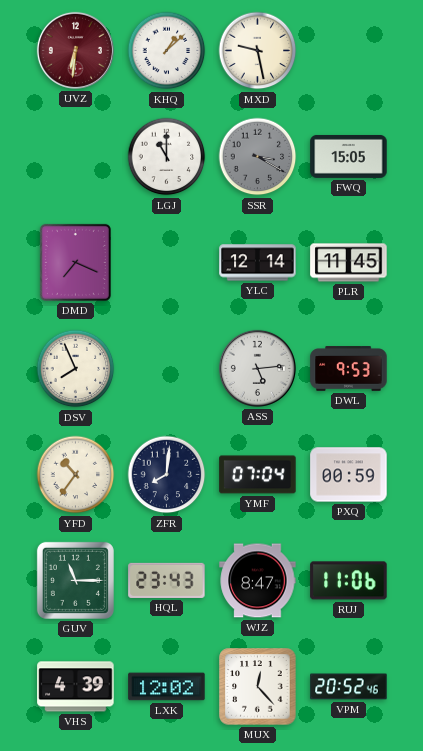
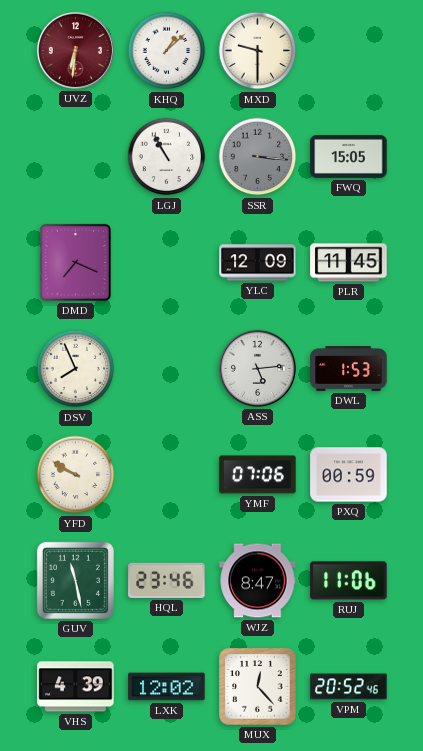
MXD: 9:28 -> 9:30 (258, 51)
LGJ: 11:00 -> 10:55 (167, 157)
SSR: 3:20 -> 3:16 (258, 157)
YLC: 12:14 -> 12:09 (258, 263)
DWL: 9:53 -> 1:53 (349, 369)
YFD: 10:36 -> 9:50 (76, 475)
ZFR: 8:01 -> none (167, 475)
YMF: 07:04 -> 07:06 (258, 475)
GUV: 11:15 -> 11:28 (75, 580)
HQL: 23:43 -> 23:46 (167, 580)
